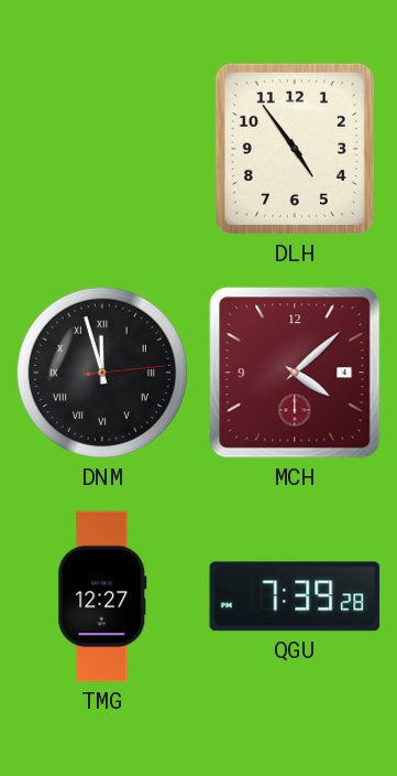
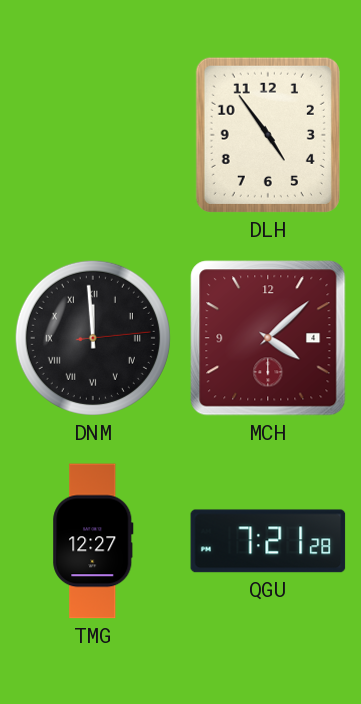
DNM: 11:57 -> 11:59 (93, 338)
QGU: 7:39 -> 7:21 (268, 541)
